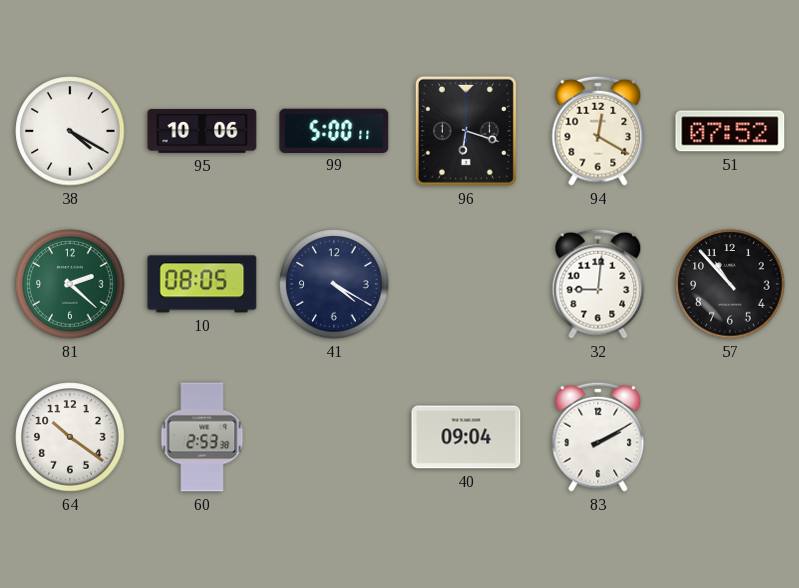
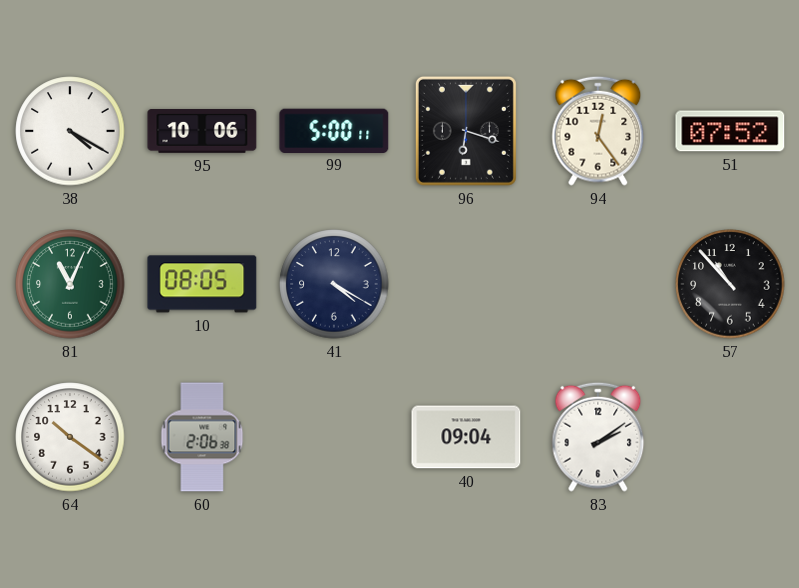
94: 12:20 -> 12:24 (598, 131)
81: 2:22 -> 11:04 (70, 284)
32: 9:01 -> none (598, 284)
60: 2:53 -> 2:06 (202, 437)
83: 2:10 -> 2:09 (598, 437)
